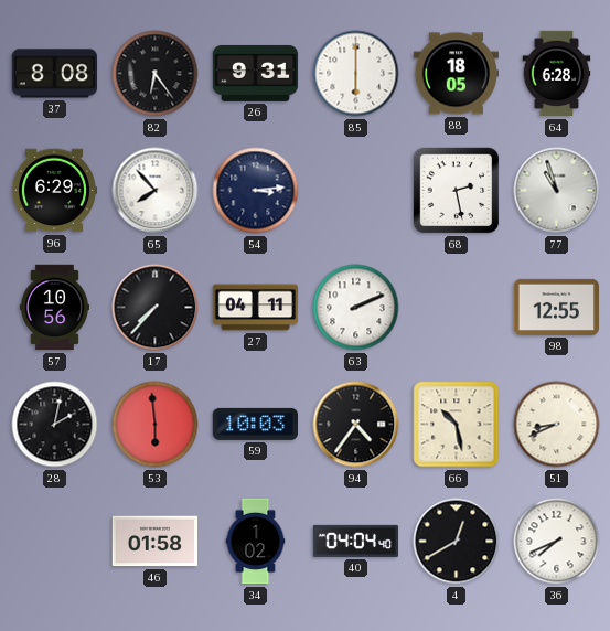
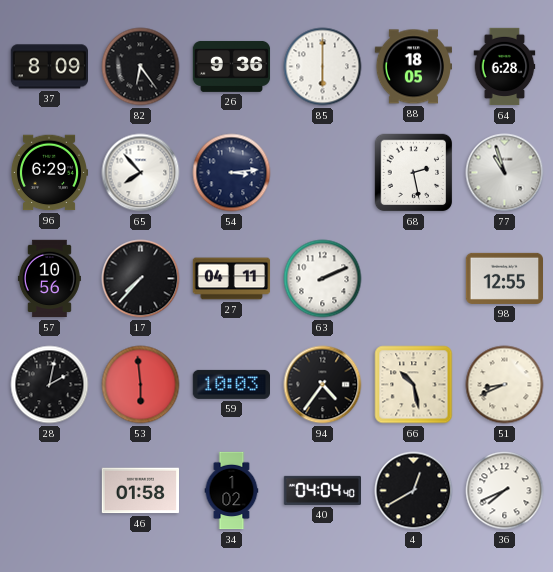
37: 8:08 -> 8:09 (49, 67)
26: 9:31 -> 9:36 (232, 66)
